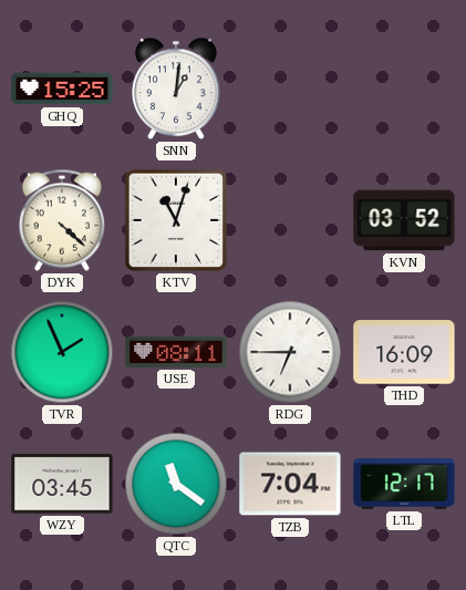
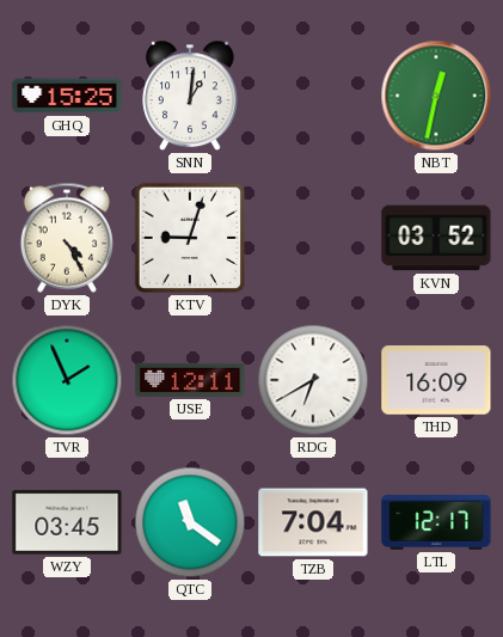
NBT: none -> 12:32 (436, 96)
DYK: 4:22 -> 4:25 (67, 238)
KTV: 11:03 -> 9:03 (190, 238)
USE: 08:11 -> 12:11 (190, 380)
RDG: 6:45 -> 6:40 (313, 380)
